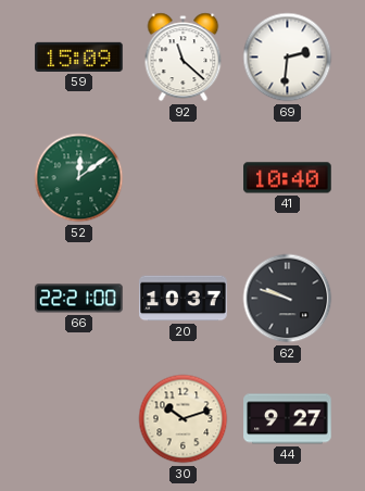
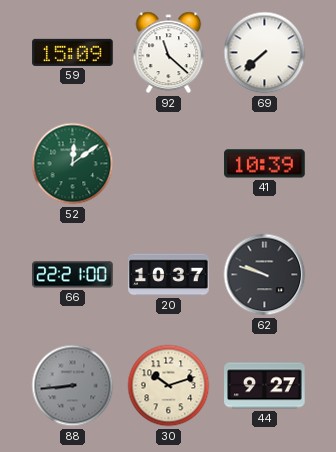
69: 2:31 -> 7:38 (265, 53)
41: 10:40 -> 10:39 (265, 164)
88: none -> 8:44 (73, 386)
